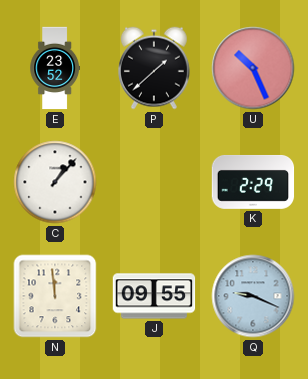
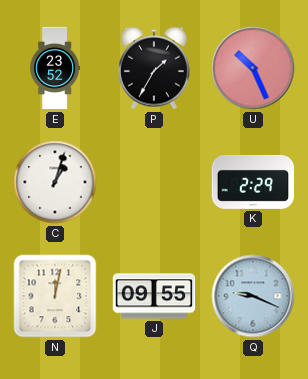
P: 1:38 -> 1:35 (155, 68)
C: 1:07 -> 1:03 (55, 182)
N: 11:59 -> 12:02 (55, 296)
